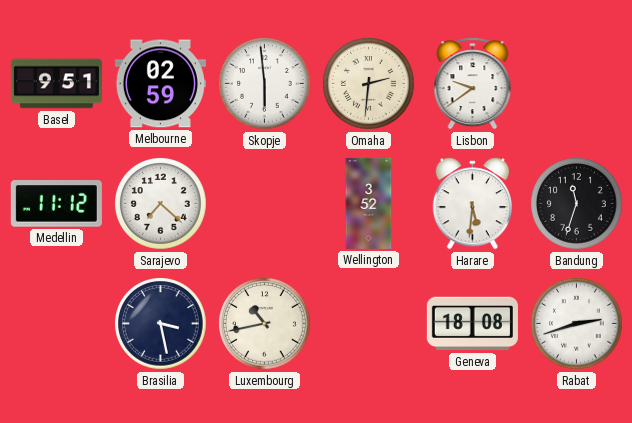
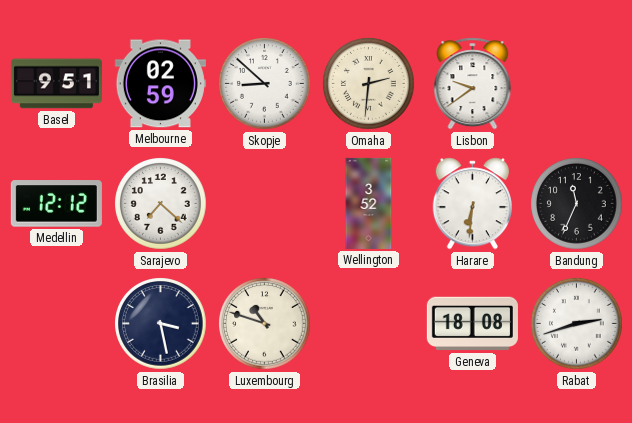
Skopje: 5:59 -> 8:52 (265, 84)
Medellin: 11:12 -> 12:12 (56, 204)
Harare: 5:31 -> 6:31 (472, 204)
Bandung: 11:33 -> 11:34 (577, 204)
Luxembourg: 10:43 -> 10:48 (265, 324)
